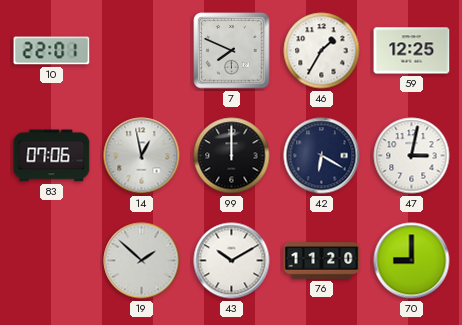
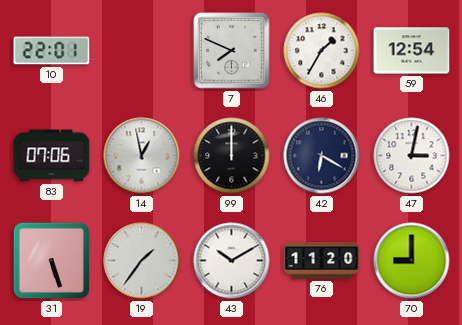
59: 12:25 -> 12:54 (412, 51)
31: none -> 5:27 (52, 261)
19: 1:52 -> 1:36 (142, 261)
